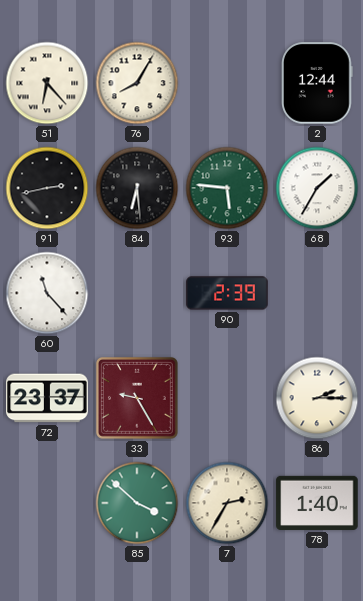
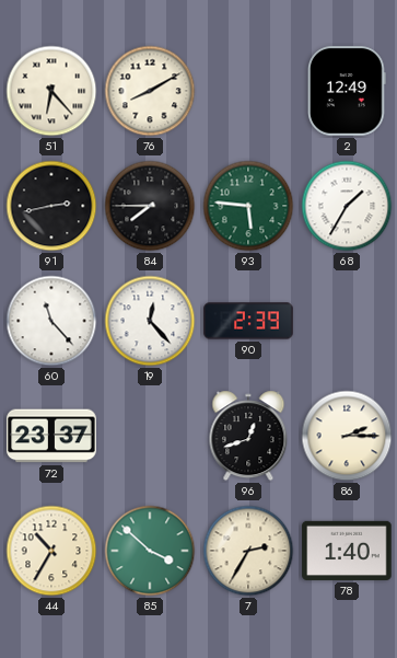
76: 8:05 -> 8:10 (150, 91)
2: 12:44 -> 12:49 (348, 91)
84: 6:29 -> 7:45 (150, 206)
19: none -> 12:23 (150, 321)
33: 9:25 -> none (137, 398)
96: none -> 12:42 (248, 436)
44: none -> 10:35 (51, 551)
